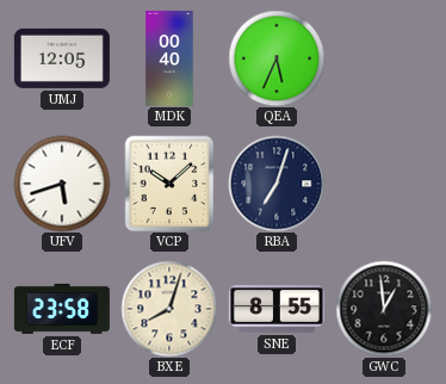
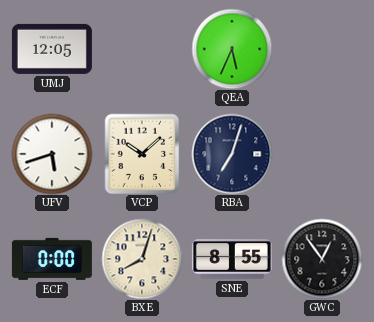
MDK: 00:40 -> none (169, 58)
ECF: 23:58 -> 0:00 (52, 259)
GWC: 12:59 -> 12:54 (322, 259)
